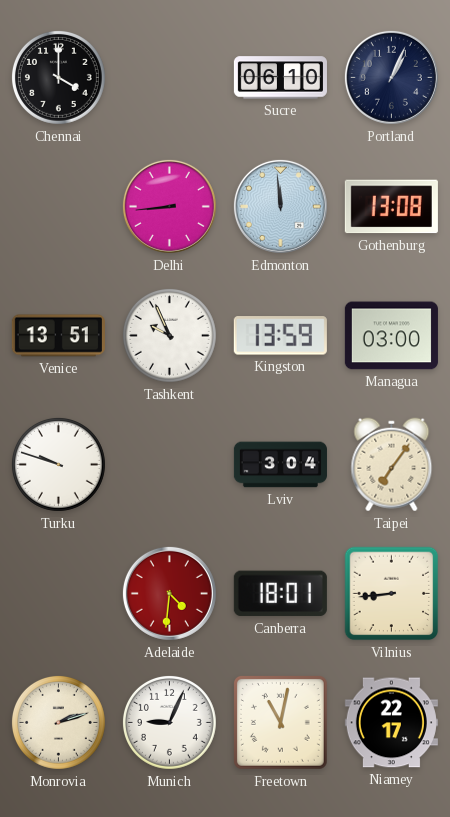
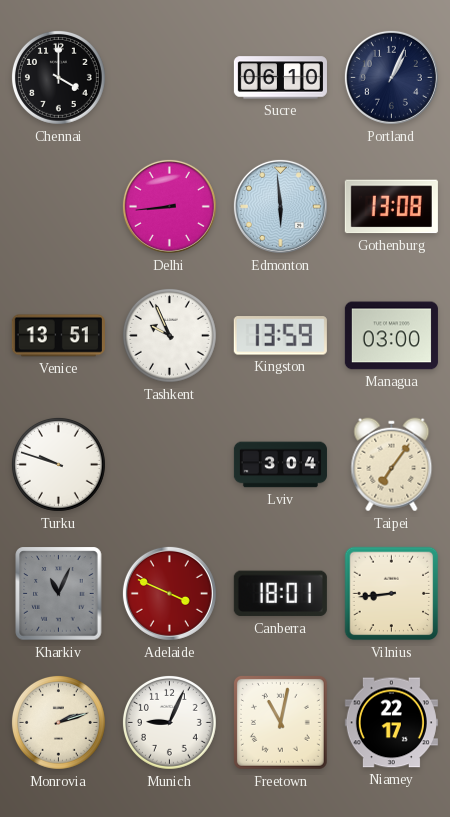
Edmonton: 11:59 -> 5:59 (280, 206)
Kharkiv: none -> 11:04 (59, 594)
Adelaide: 4:31 -> 3:49 (169, 593)
